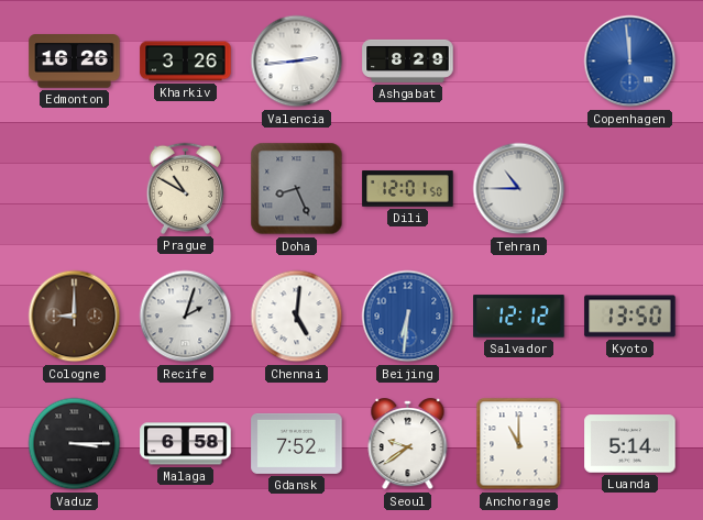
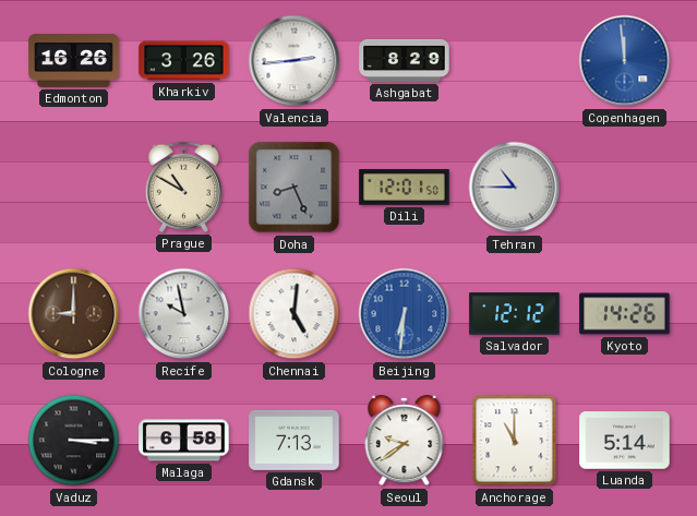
Recife: 2:03 -> 9:58 (184, 314)
Kyoto: 13:50 -> 14:26 (625, 314)
Gdansk: 7:52 -> 7:13 (295, 440)
